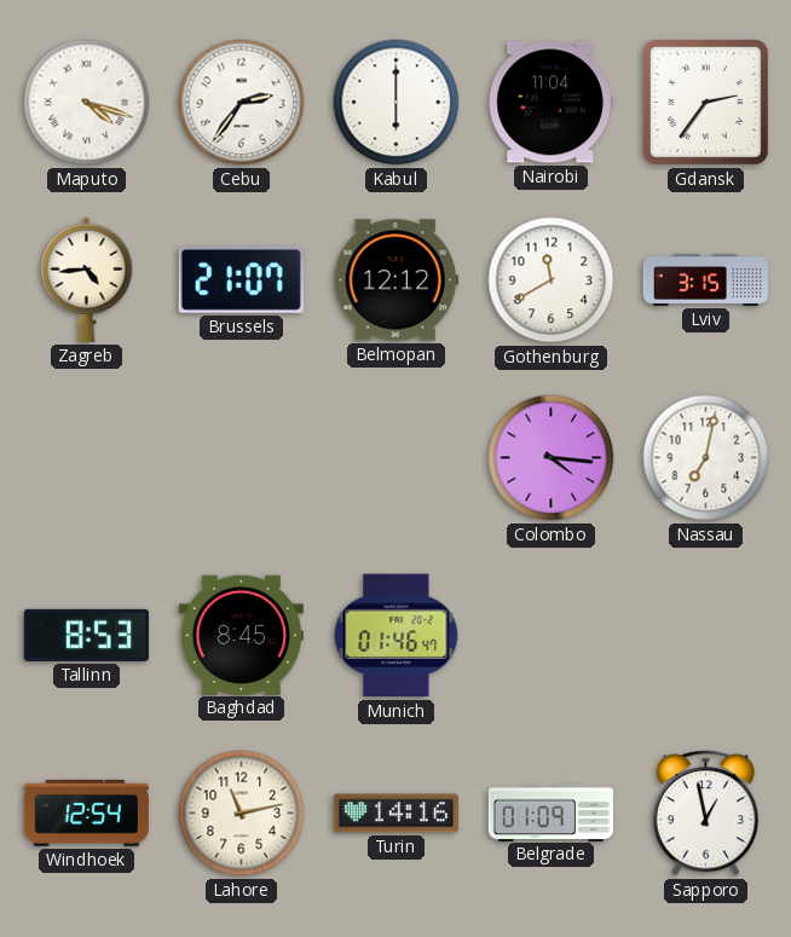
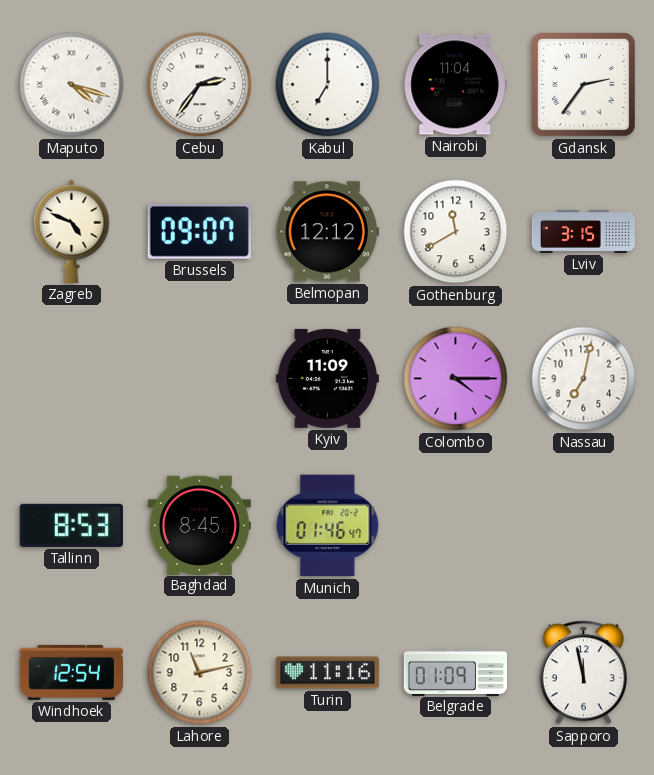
Kabul: 6:00 -> 7:00 (328, 85)
Zagreb: 4:44 -> 4:49 (72, 231)
Brussels: 21:07 -> 09:07 (199, 231)
Kyiv: none -> 11:09 (327, 378)
Colombo: 4:16 -> 4:15 (456, 379)
Turin: 14:16 -> 11:16 (327, 673)
Sapporo: 12:58 -> 11:58 (583, 673)
